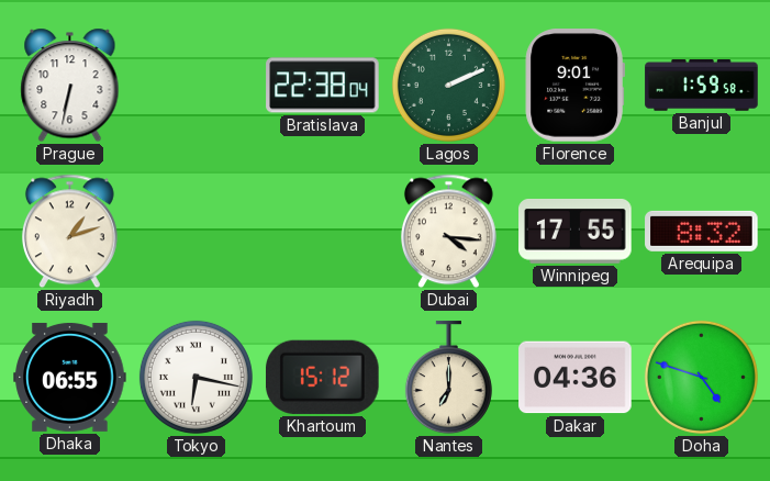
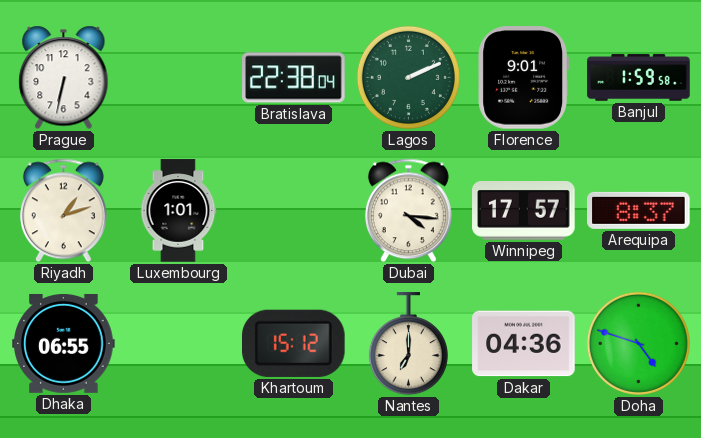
Luxembourg: none -> 1:01 (178, 211)
Winnipeg: 17:55 -> 17:57 (524, 211)
Arequipa: 8:32 -> 8:37 (639, 210)
Tokyo: 6:17 -> none (196, 377)
